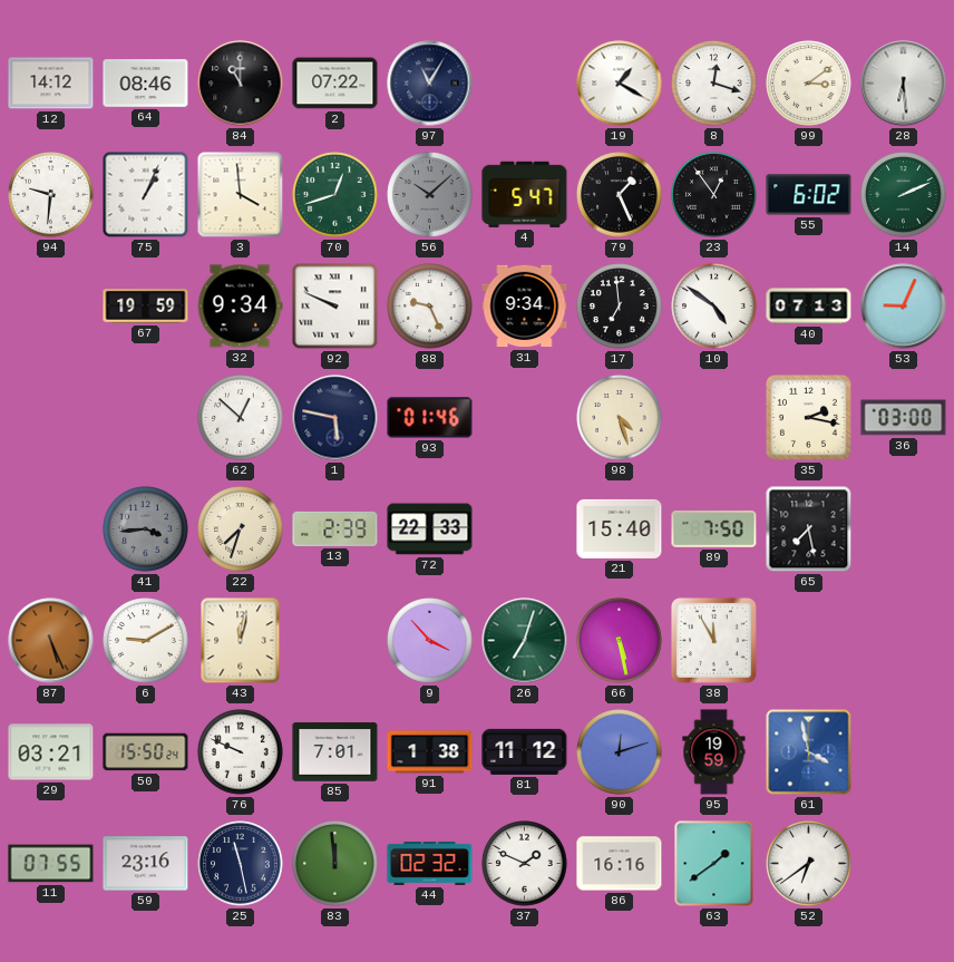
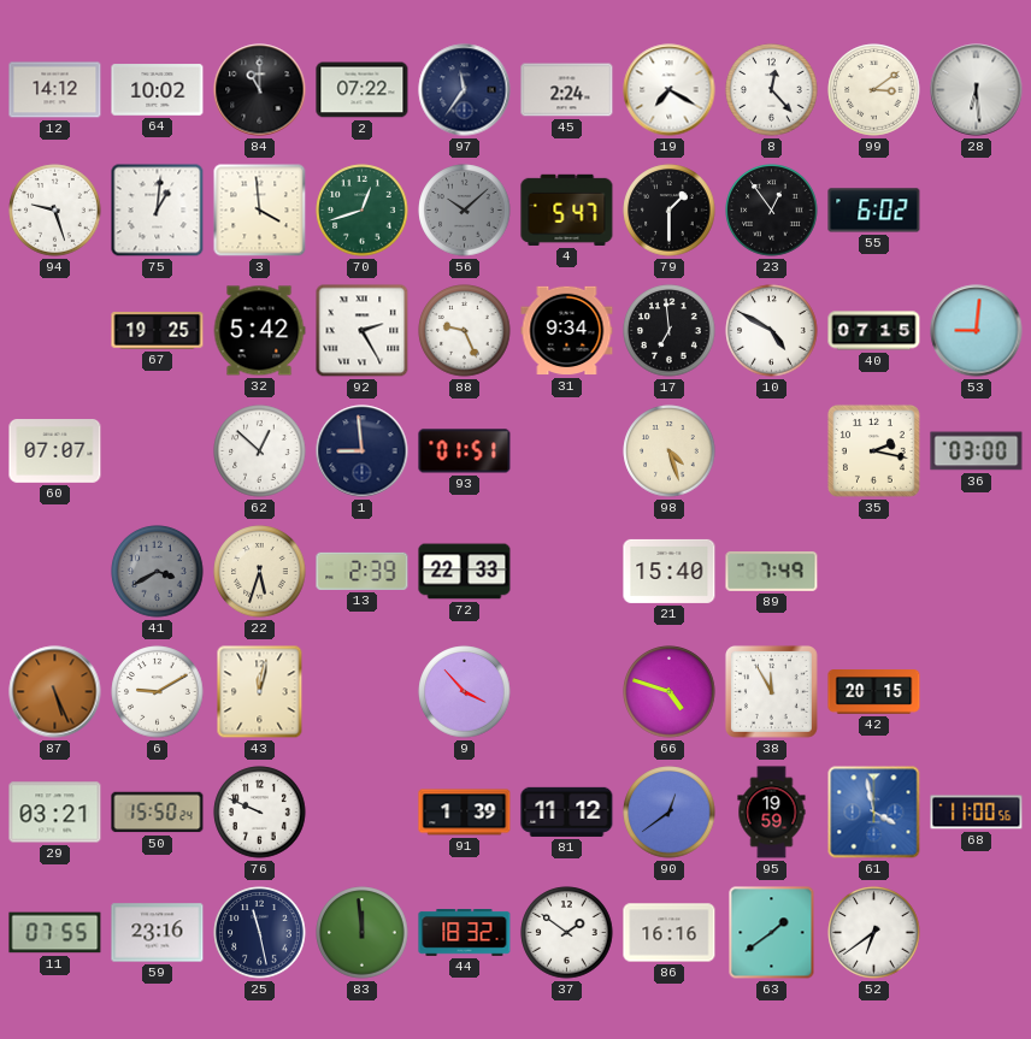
64: 08:46 -> 10:02 (158, 90)
97: 11:05 -> 11:36 (465, 90)
45: none -> 2:24 (567, 90)
19: 1:20 -> 7:20 (670, 90)
8: 12:18 -> 12:23 (772, 90)
94: 9:31 -> 9:27 (55, 211)
75: 1:04 -> 1:01 (158, 211)
79: 1:26 -> 1:30 (670, 211)
14: 2:11 -> none (904, 195)
67: 19:59 -> 19:25 (158, 331)
32: 9:34 -> 5:42 (259, 331)
92: 9:49 -> 2:25 (363, 331)
10: 4:51 -> 4:50 (772, 331)
40: 07:13 -> 07:15 (874, 331)
53: 9:04 -> 9:01 (977, 331)
60: none -> 07:07 (55, 451)
1: 5:47 -> 8:59 (363, 451)
93: 01:46 -> 01:51 (465, 451)
41: 3:44 -> 3:40 (158, 572)
22: 7:33 -> 5:33 (260, 572)
89: 7:50 -> 7:49 (772, 571)
65: 7:28 -> none (809, 529)
26: 7:03 -> none (525, 641)
66: 5:28 -> 4:48 (670, 692)
42: none -> 20:15 (874, 692)
85: 7:01 -> none (335, 752)
91: 1:38 -> 1:39 (465, 813)
90: 12:12 -> 12:39 (670, 813)
68: none -> 11:00 (977, 813)
44: 02:32 -> 18:32 (465, 933)
37: 1:49 -> 1:51 (567, 933)
